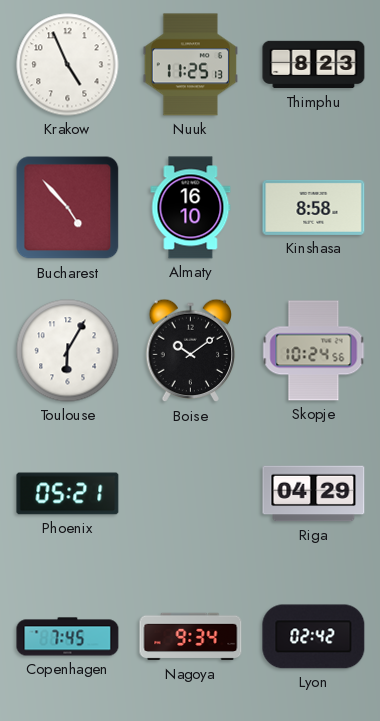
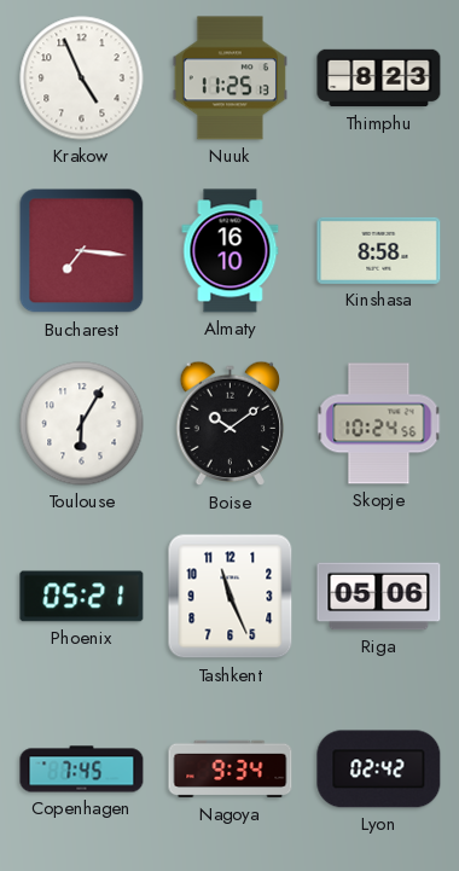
Bucharest: 4:53 -> 7:16 (82, 251)
Tashkent: none -> 11:26 (231, 597)
Riga: 04:29 -> 05:06 (379, 597)
